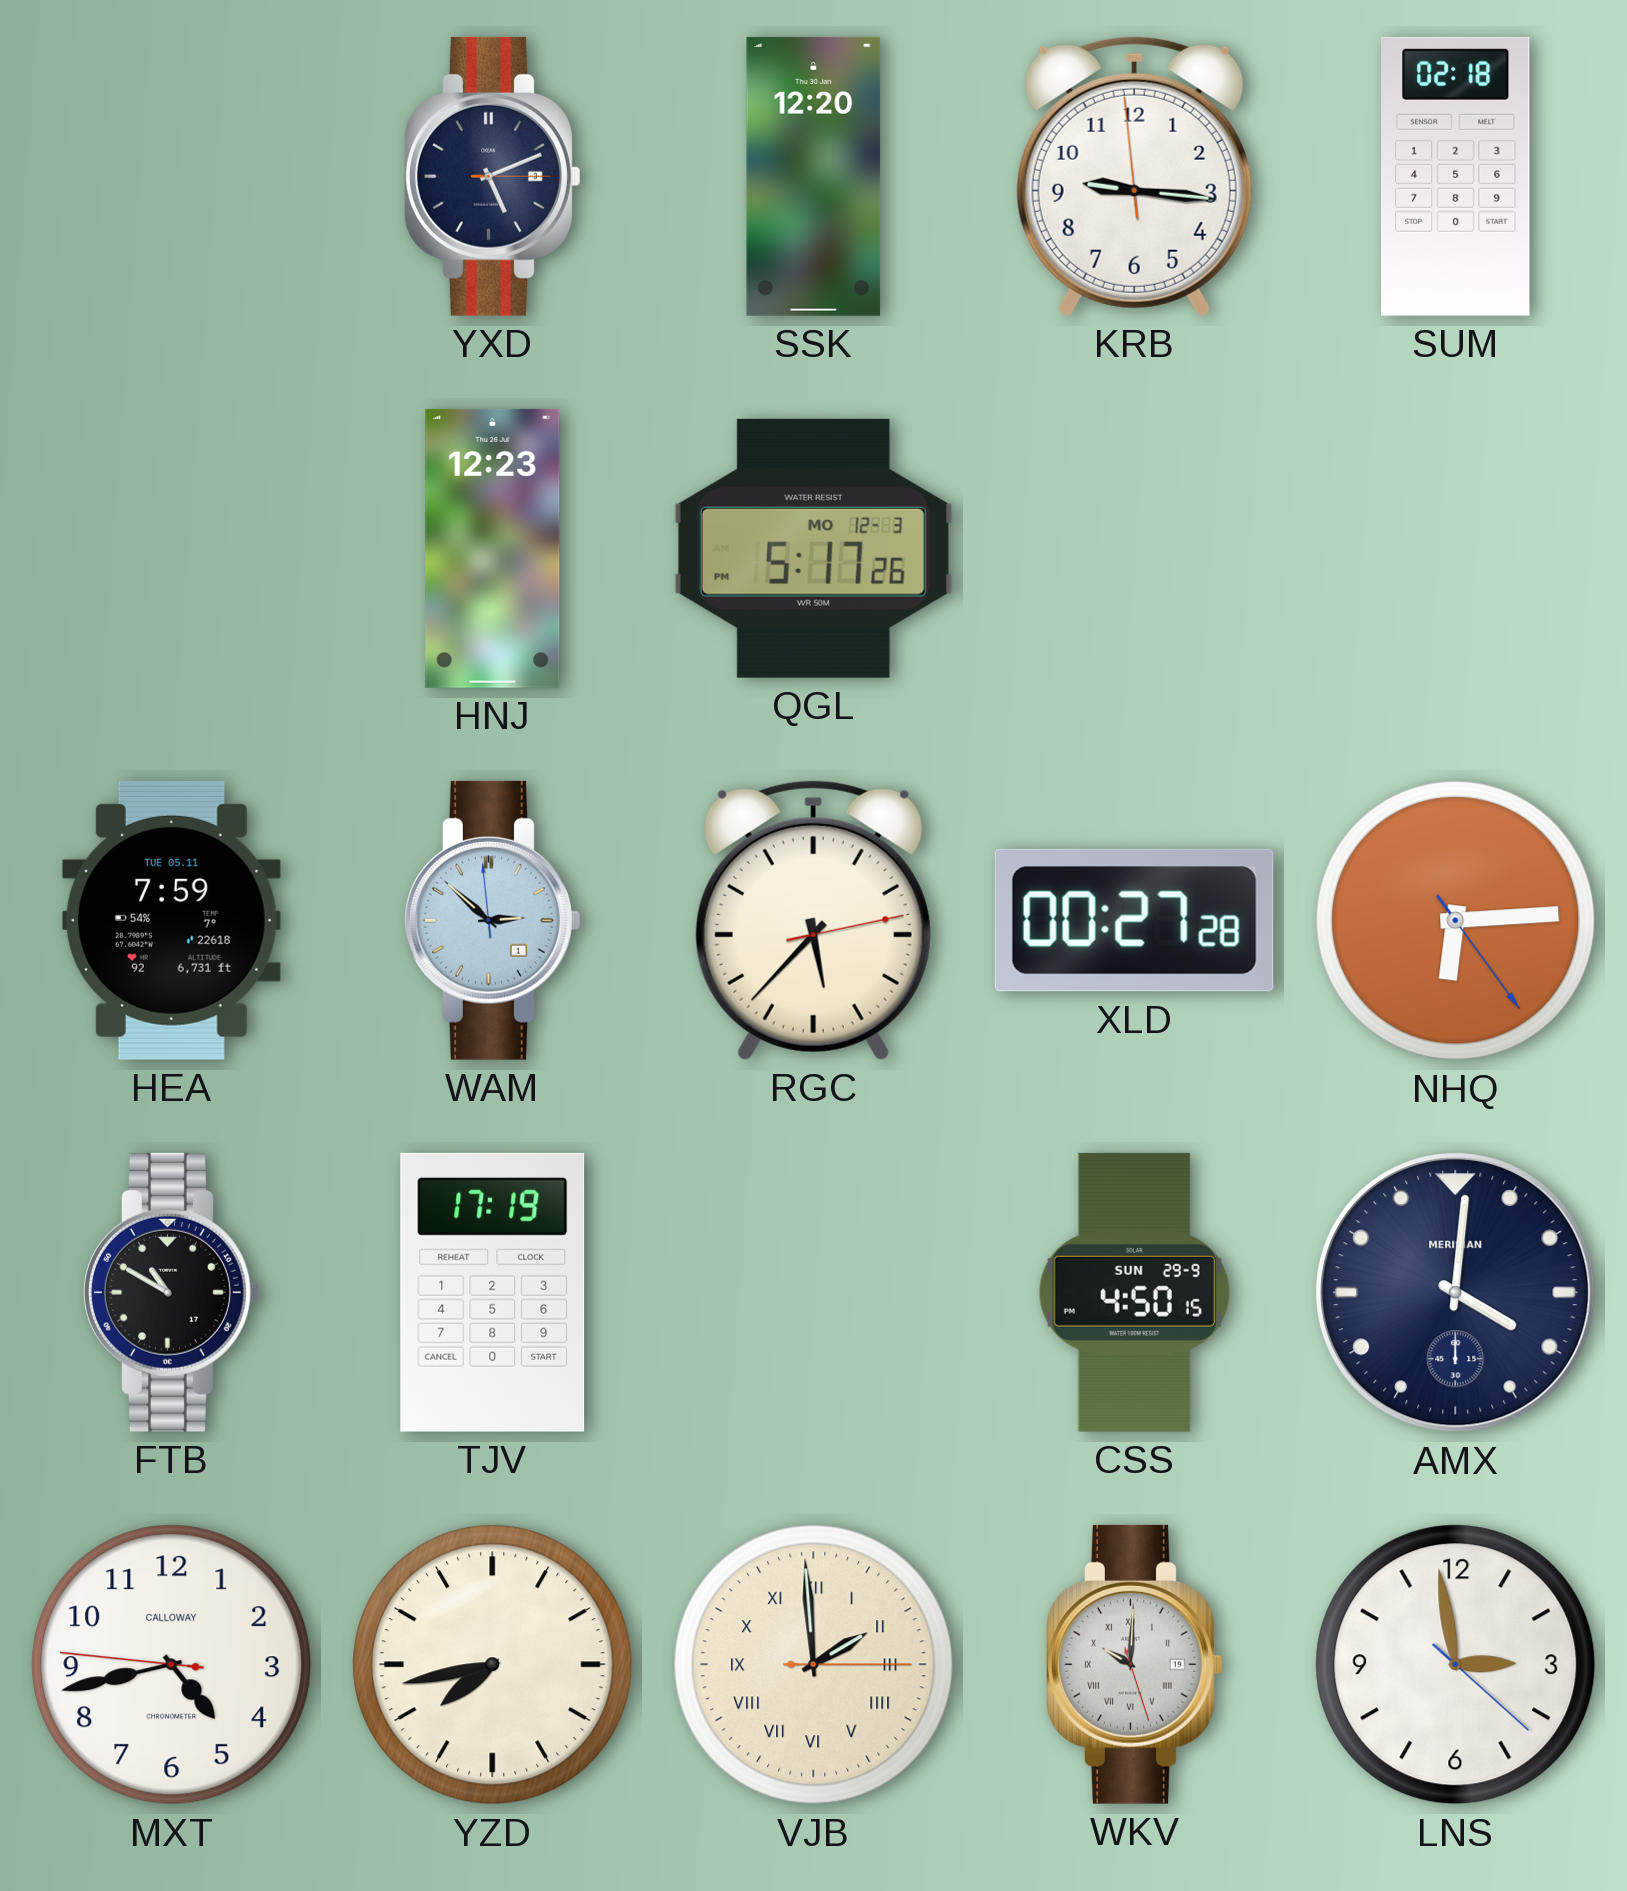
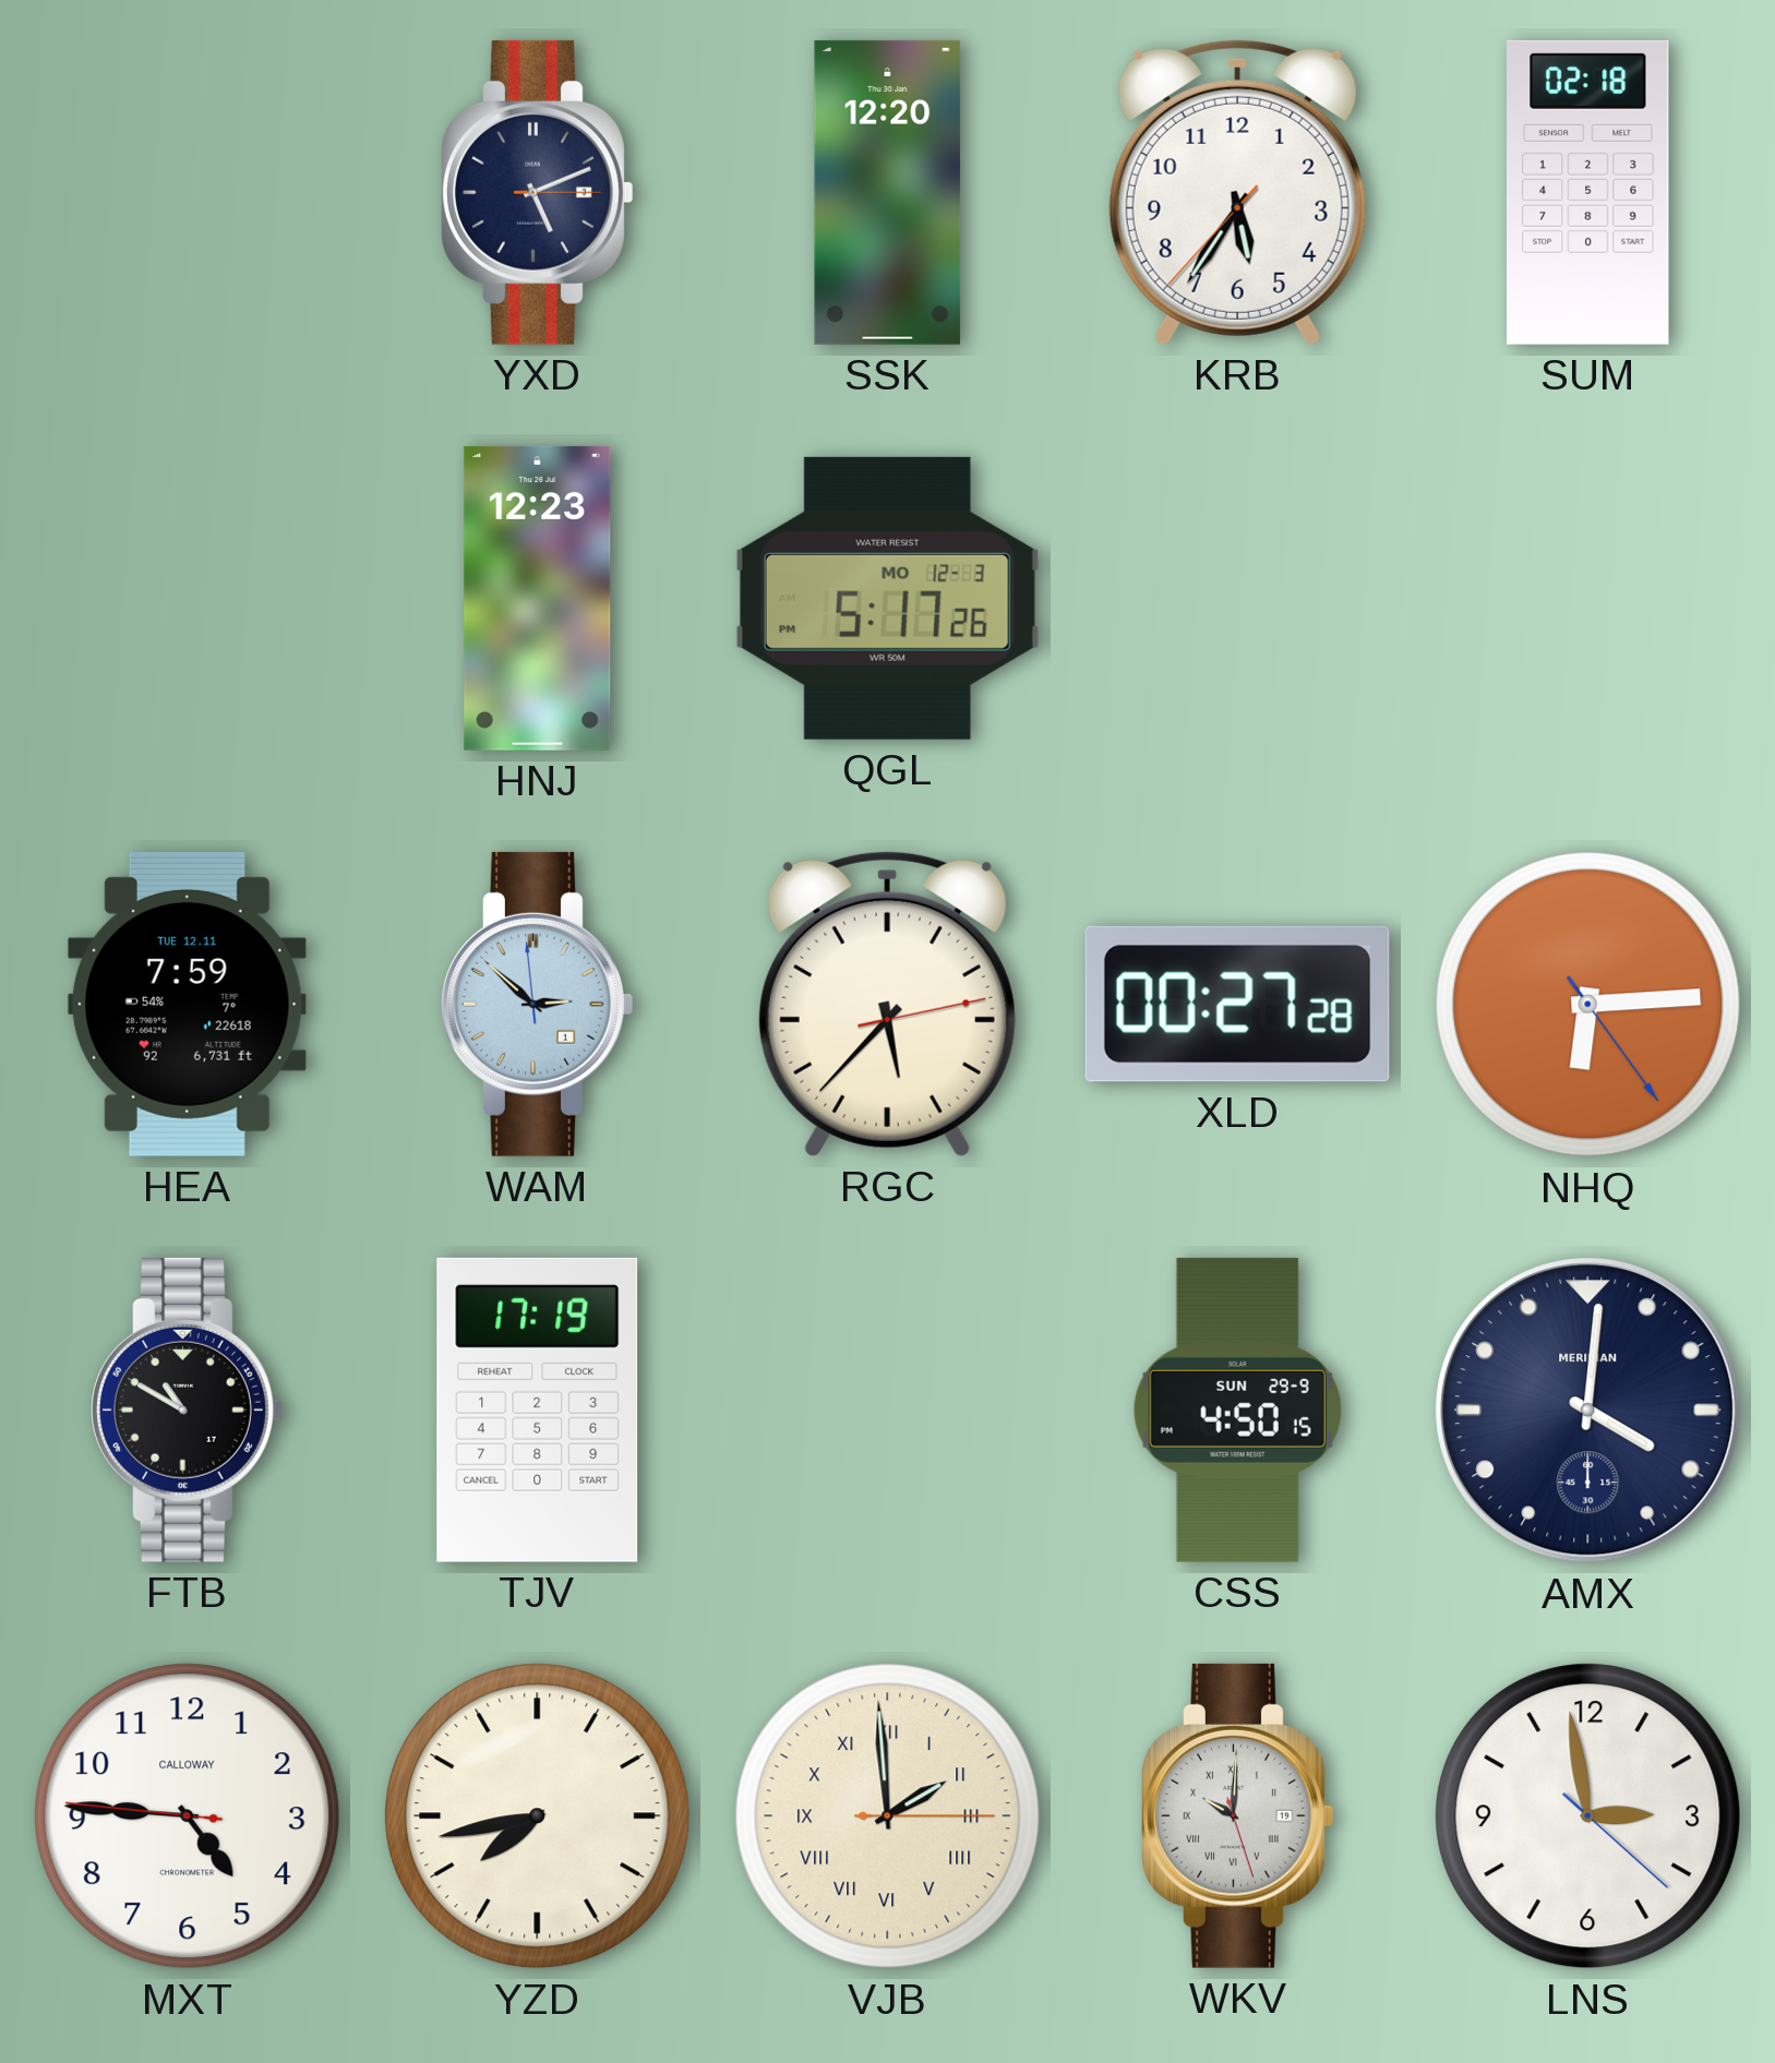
KRB: 9:15 -> 5:35 (1237, 192)
HEA date: TUE 05.11 -> TUE 12.11 (187, 1004)
MXT: 4:42 -> 4:45 (188, 1816)
